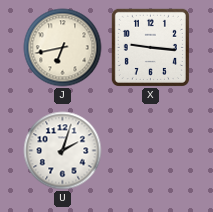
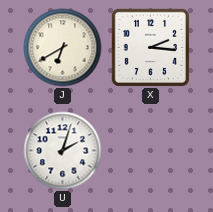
J: 6:43 -> 6:40 (63, 48)
X: 9:16 -> 2:16 (150, 47)
